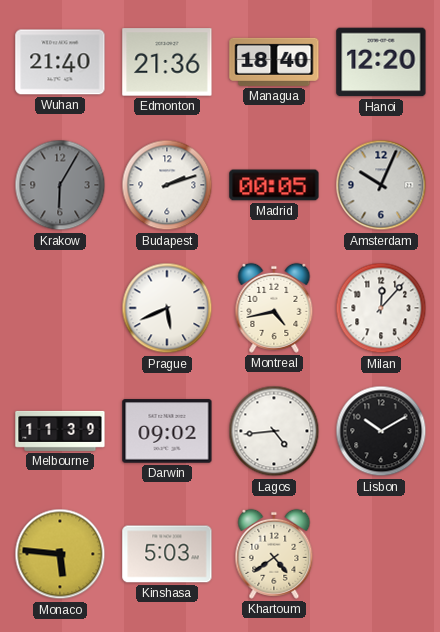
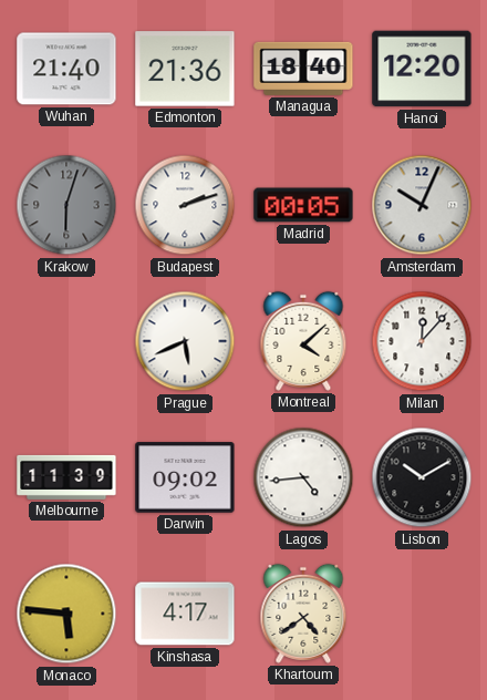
Krakow: 6:05 -> 6:03 (66, 205)
Montreal: 4:43 -> 4:08 (303, 341)
Kinshasa: 5:03 -> 4:17 (185, 614)
